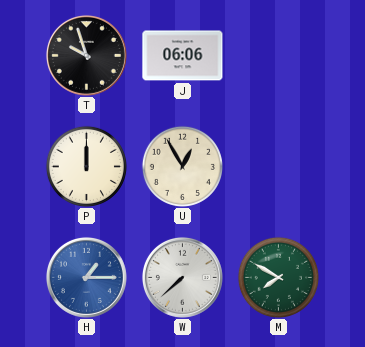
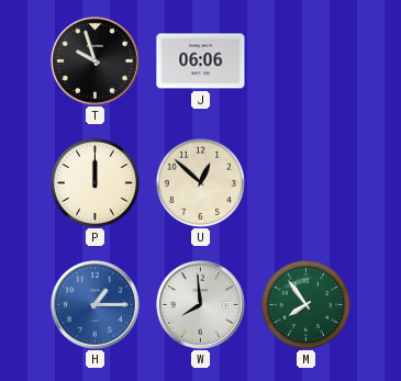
U: 12:55 -> 12:52 (200, 182)
W: 7:38 -> 7:59 (200, 304)
M: 7:50 -> 7:54 (305, 304)
